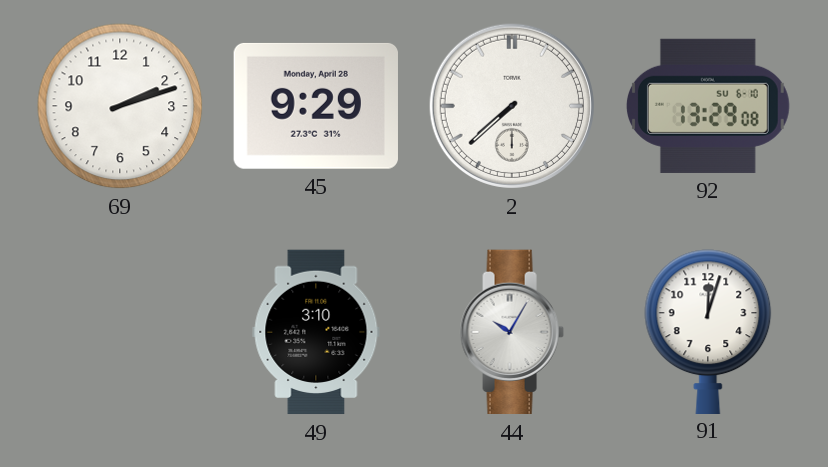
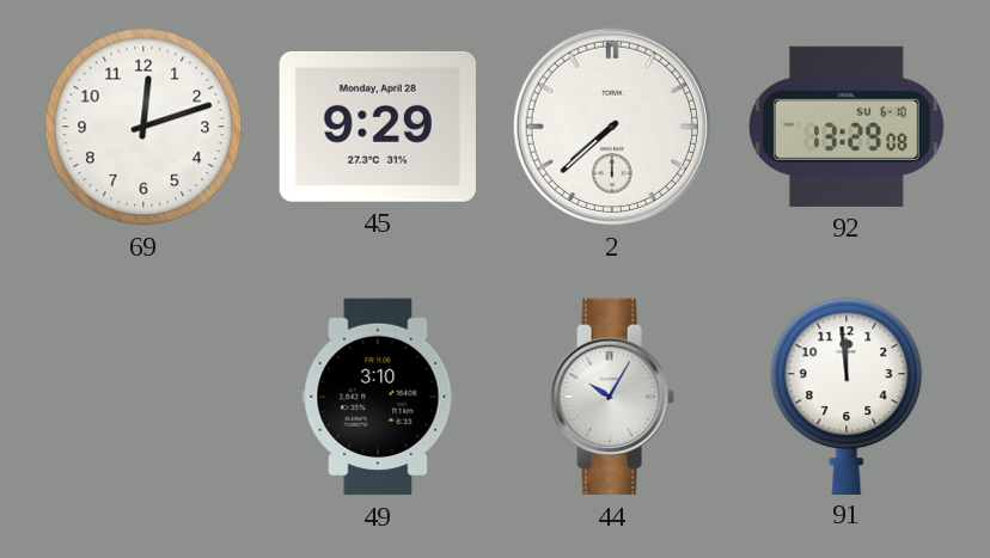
69: 2:12 -> 12:12 (143, 127)
91: 12:03 -> 11:59 (847, 395)
